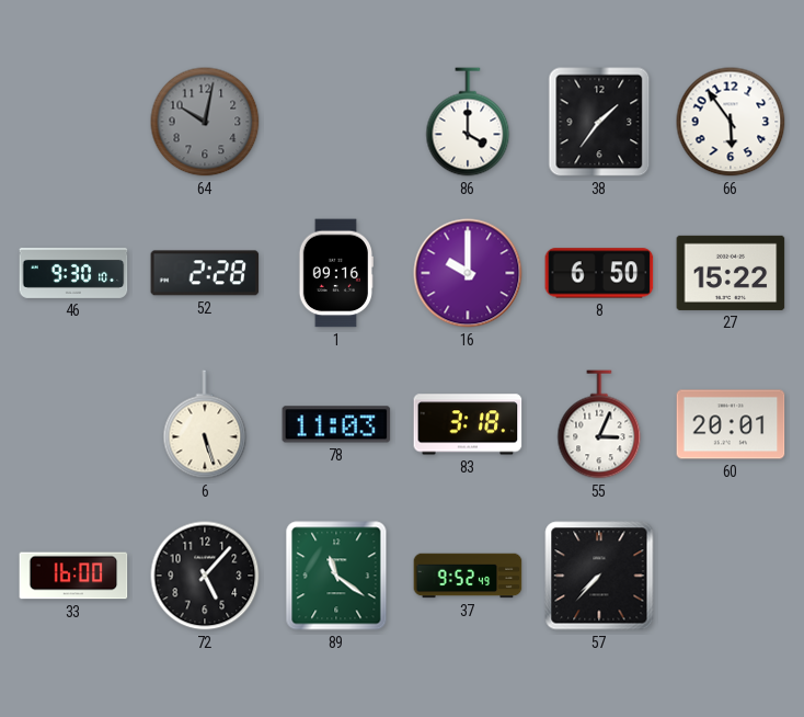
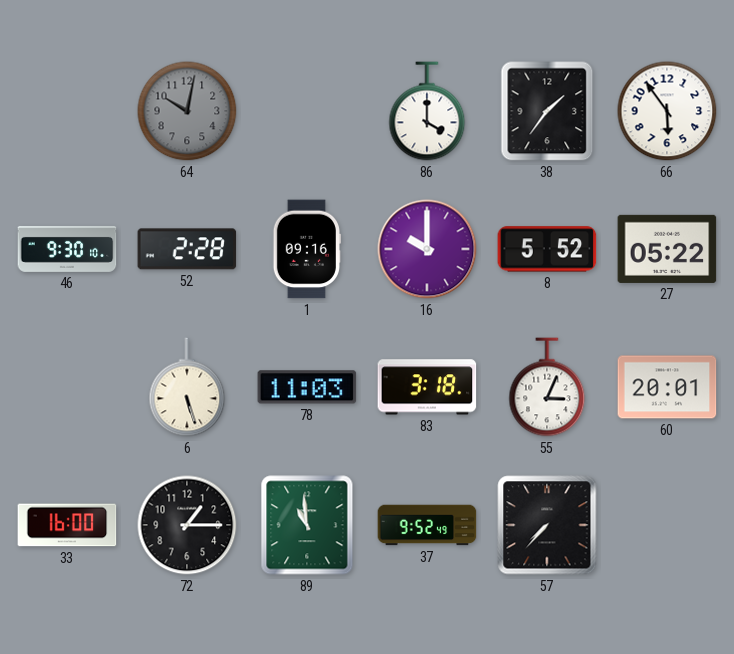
8: 6:50 -> 5:52 (547, 249)
27: 15:22 -> 05:22 (667, 249)
72: 5:07 -> 1:15 (187, 525)
89: 11:21 -> 10:59 (307, 525)
